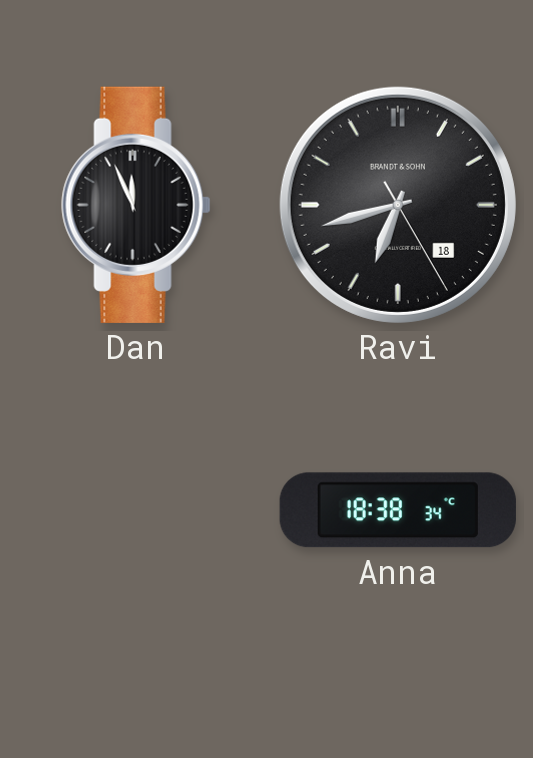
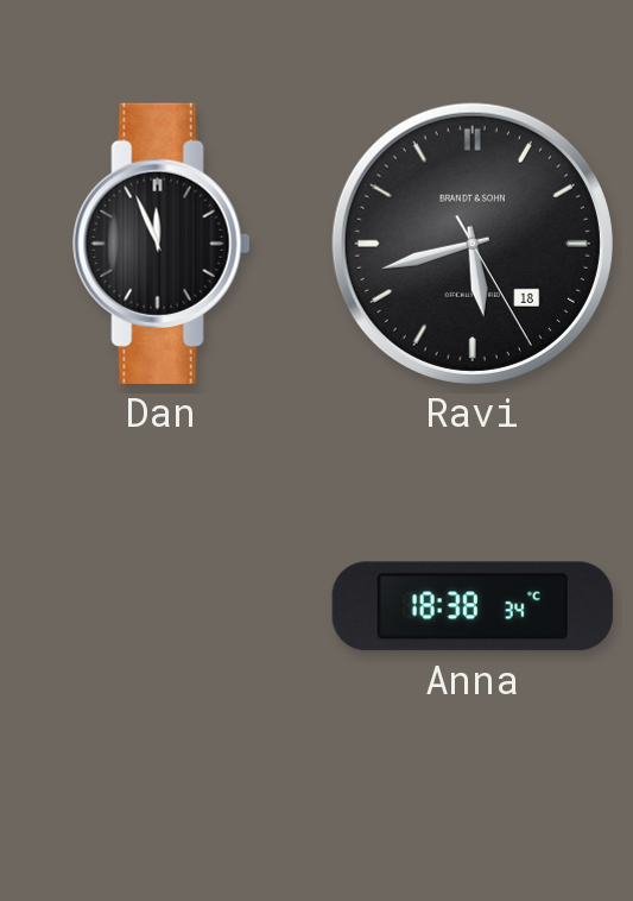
Ravi: 6:42 -> 5:42 (473, 244)
